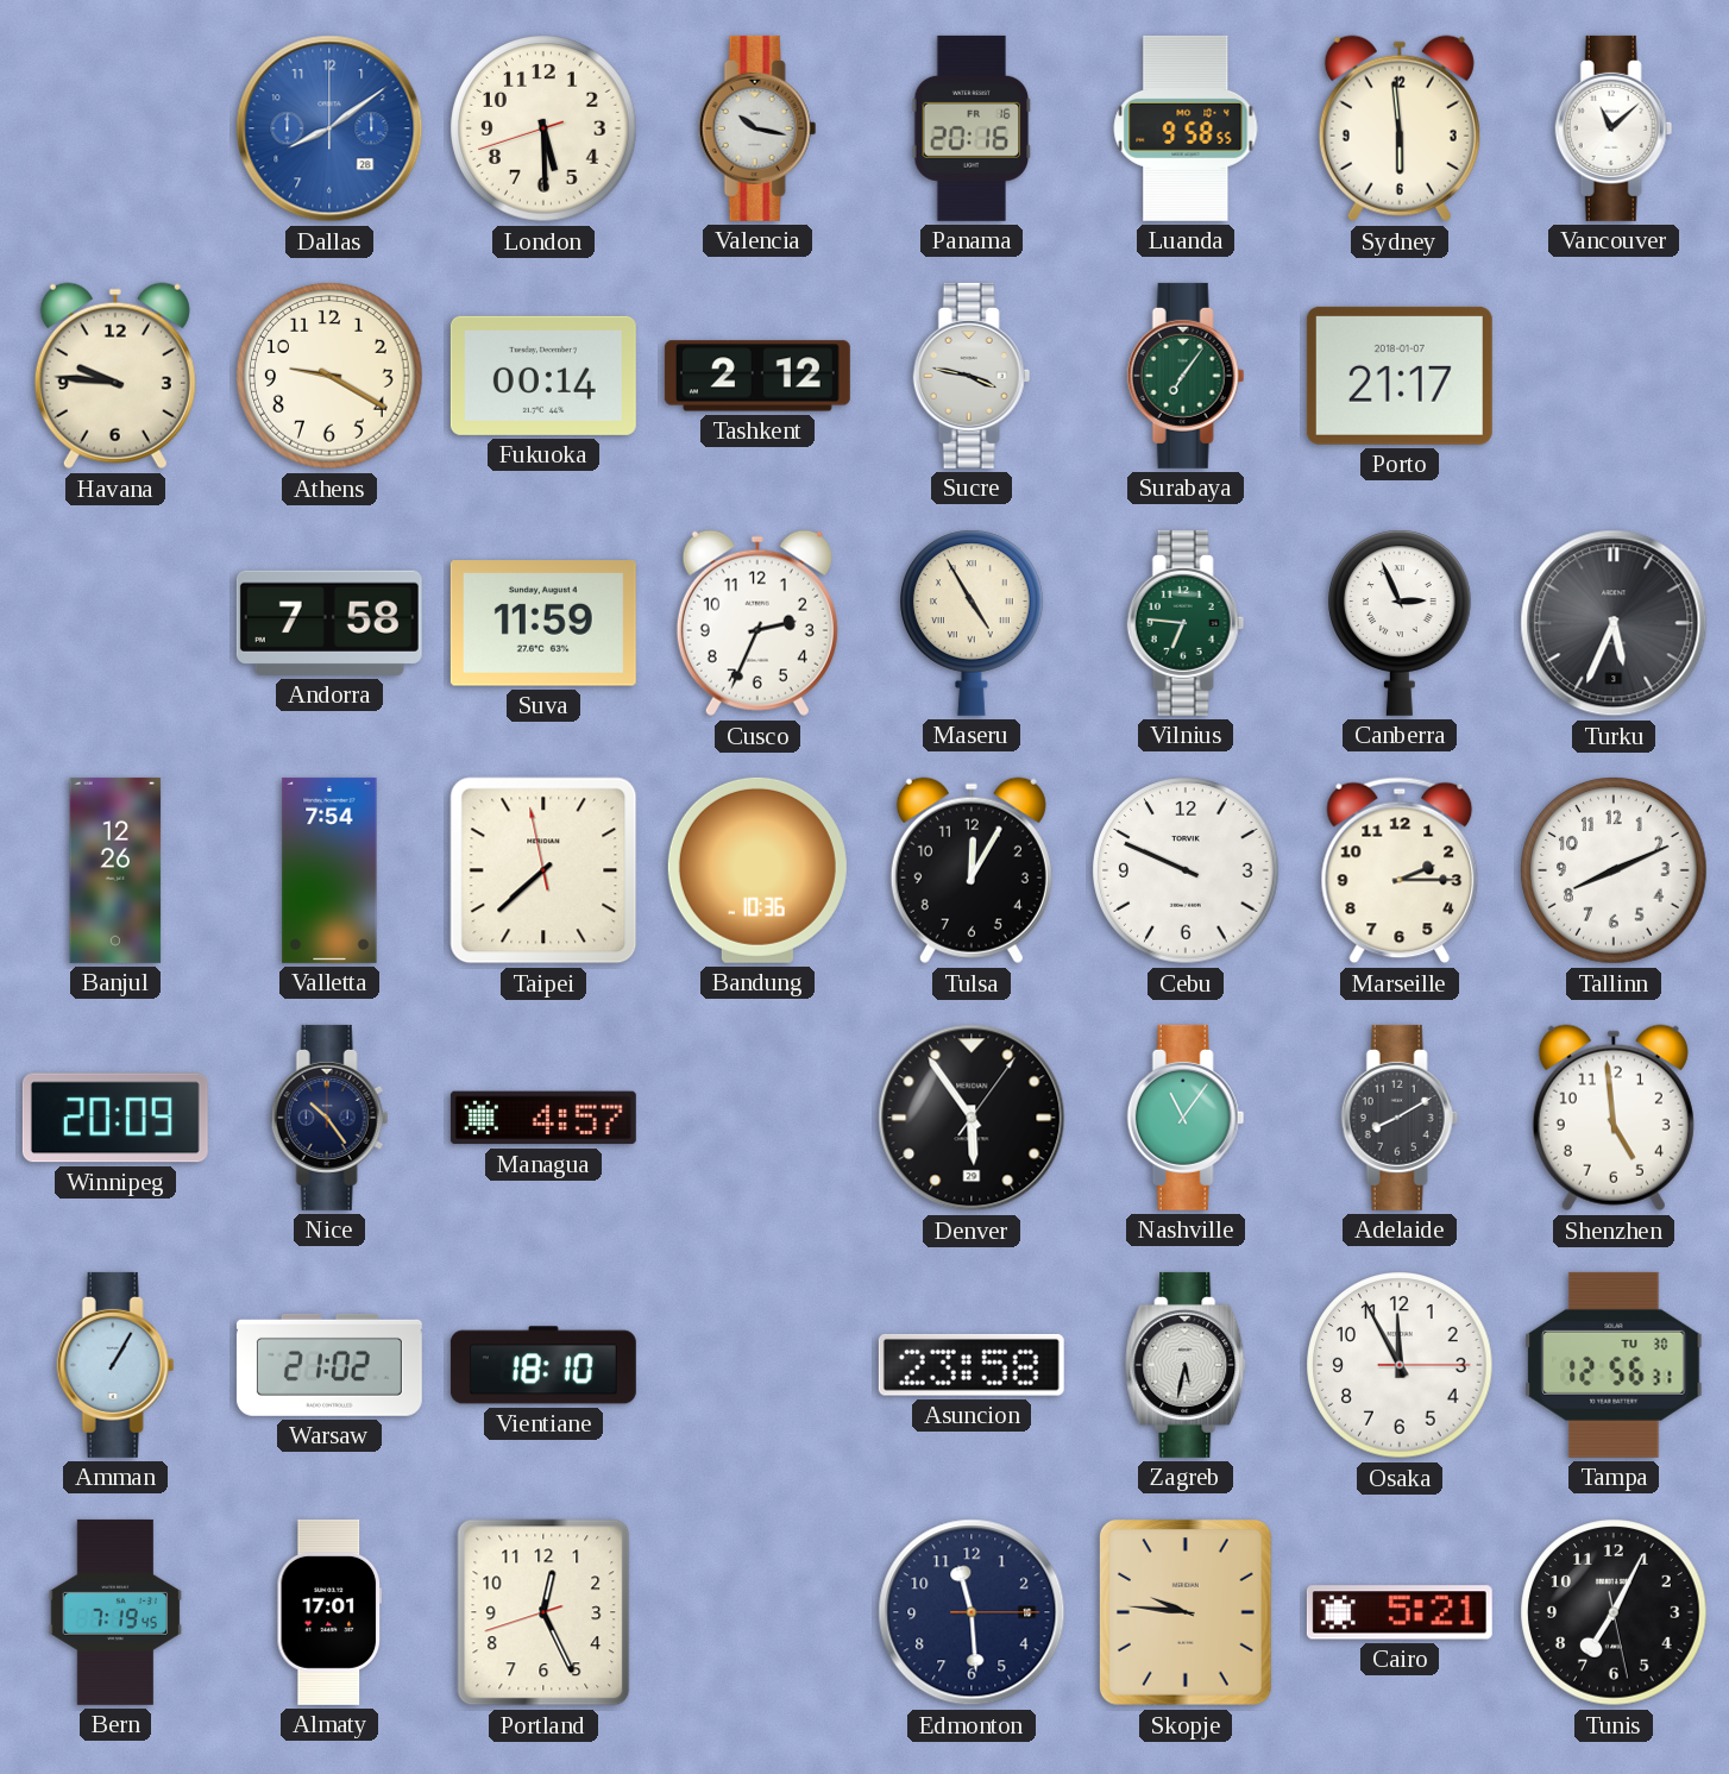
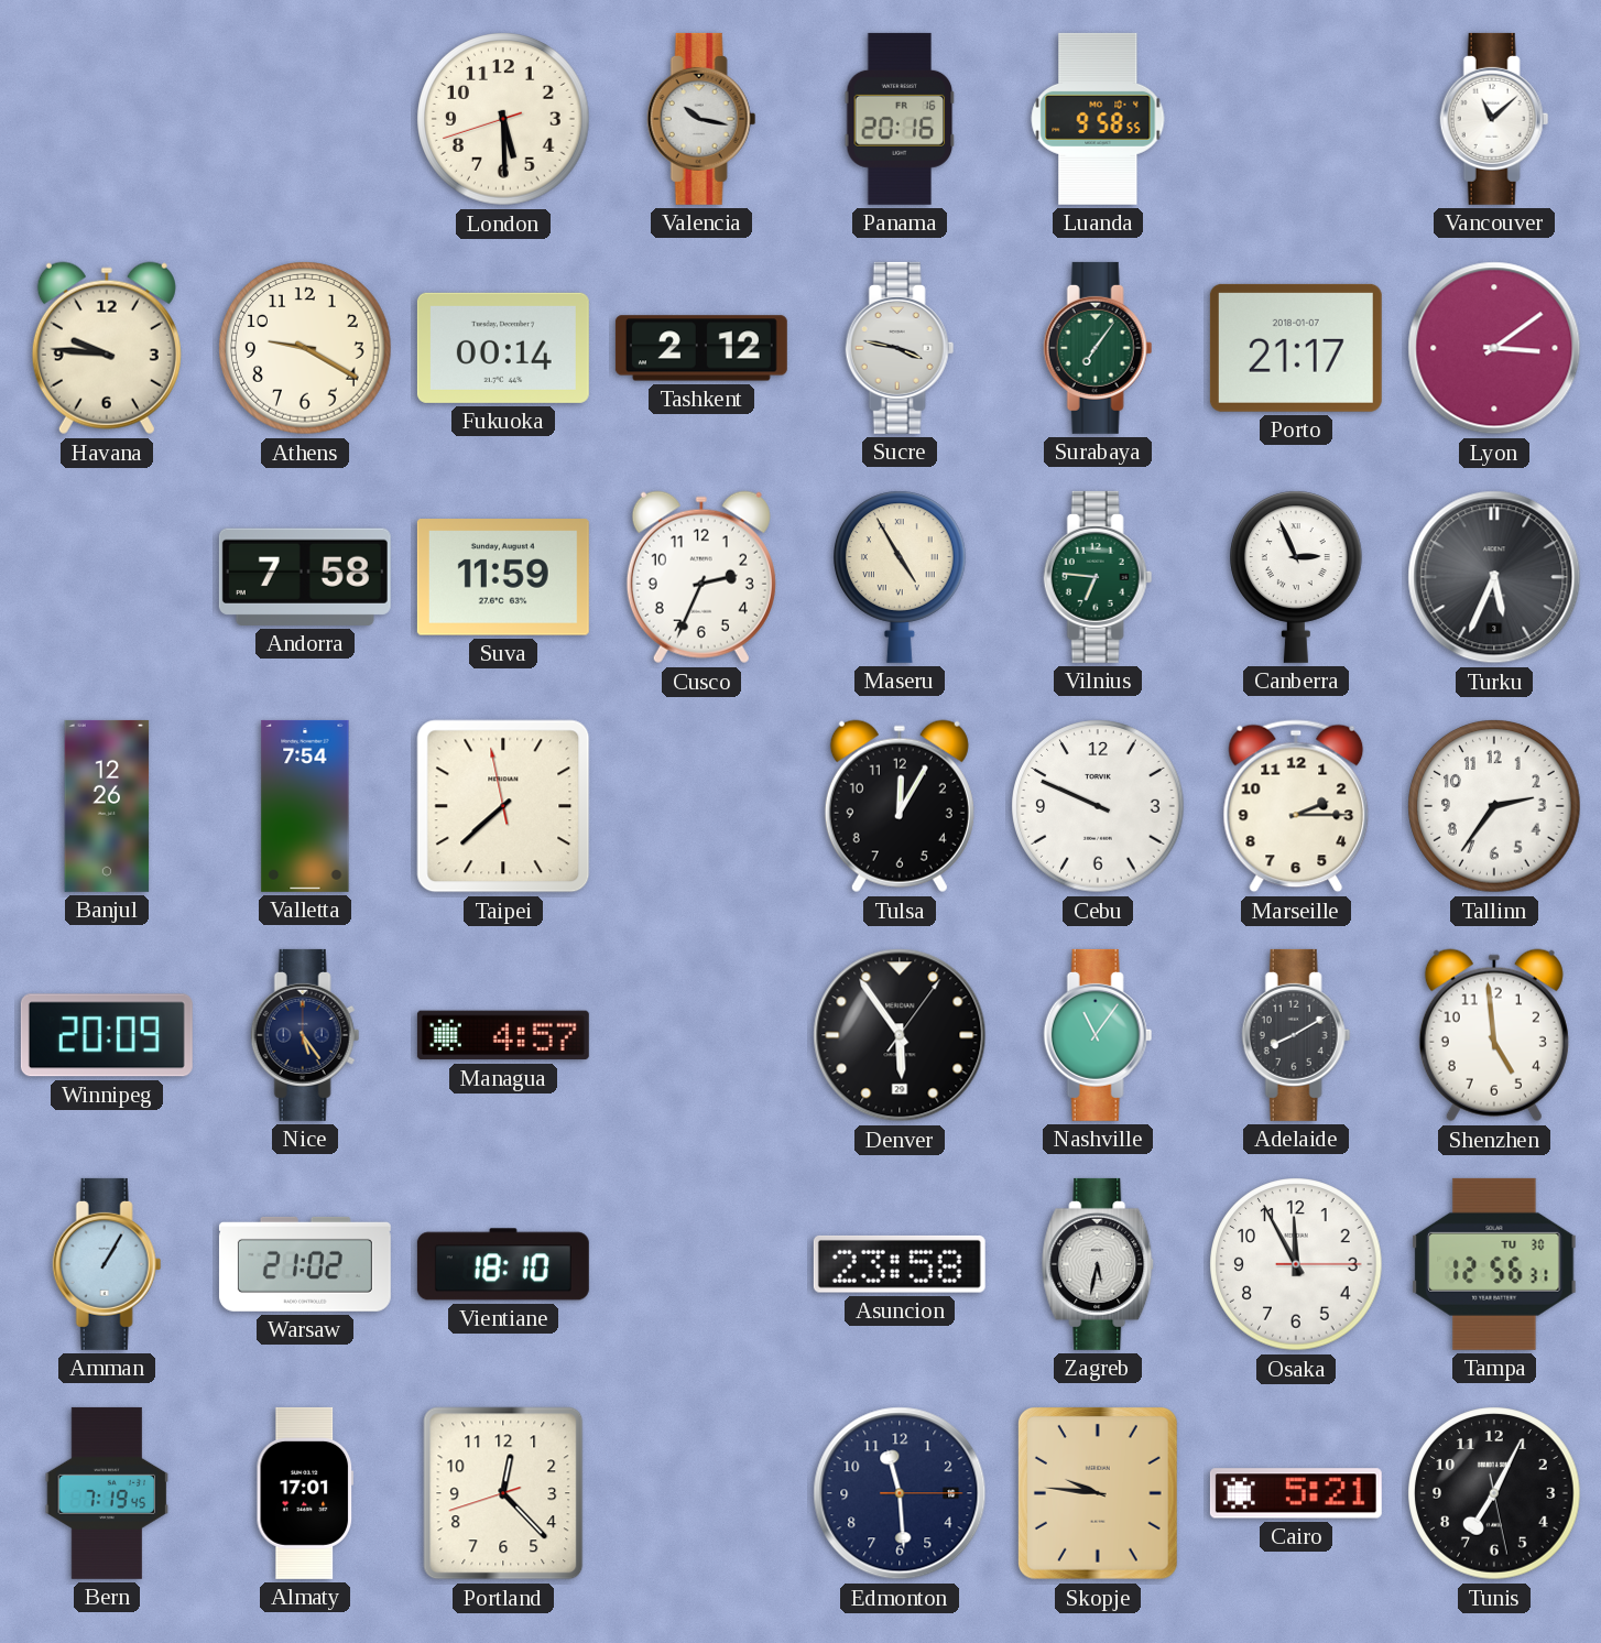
Dallas: 8:09 -> none (329, 128)
Sydney: 5:59 -> none (1400, 128)
Lyon: none -> 3:09 (1494, 348)
Bandung: 10:36 -> none (757, 870)
Tallinn: 8:11 -> 2:36 (1494, 806)
Nice: 10:24 -> 5:24 (305, 1035)
Portland: 12:25 -> 12:22 (503, 1493)
